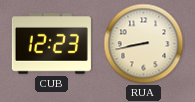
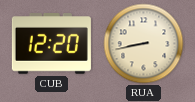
CUB: 12:23 -> 12:20 (51, 44)
